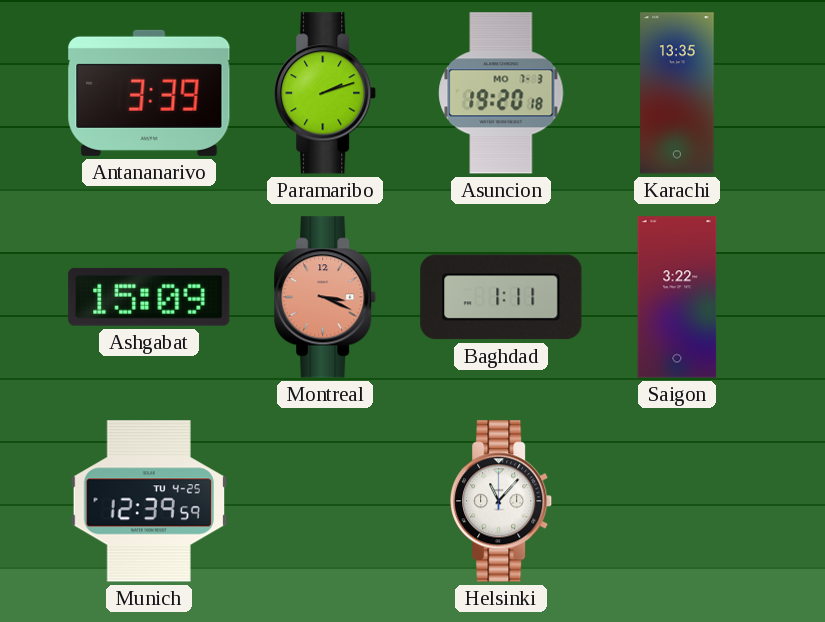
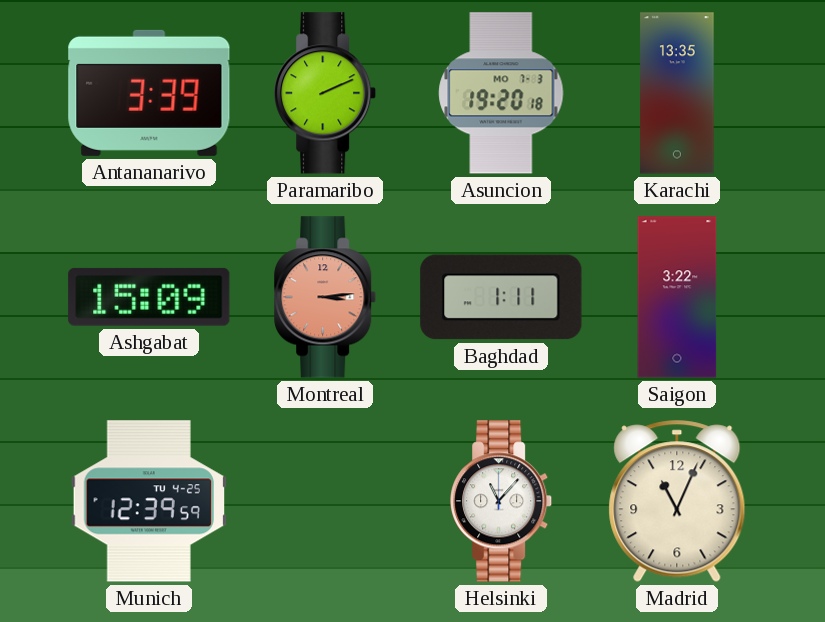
Paramaribo: 2:12 -> 2:11 (326, 93)
Montreal: 3:19 -> 3:14 (326, 297)
Madrid: none -> 11:04 (677, 501)
